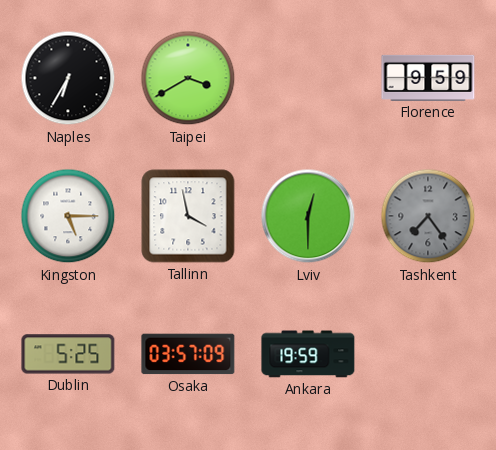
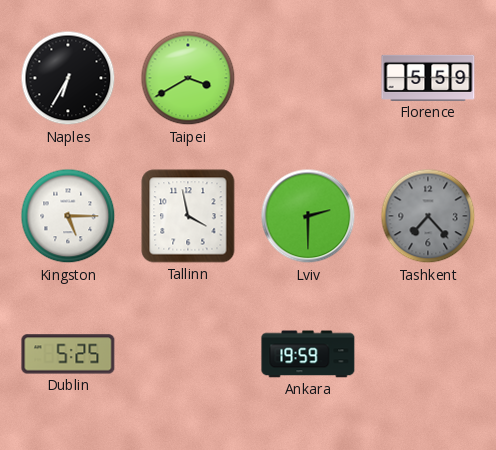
Florence: 9:59 -> 5:59 (428, 78)
Lviv: 12:30 -> 2:30 (308, 216)
Tashkent: 7:24 -> 7:23 (428, 216)
Osaka: 03:57 -> none (188, 354)
